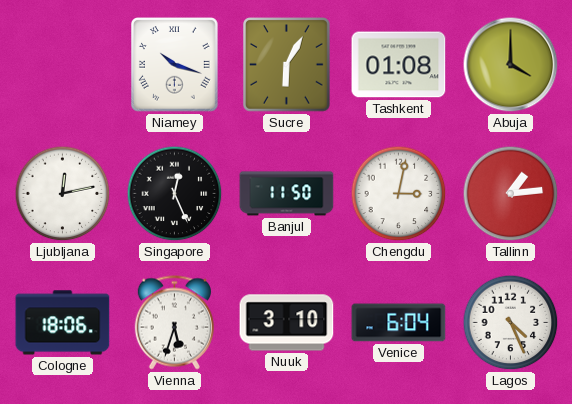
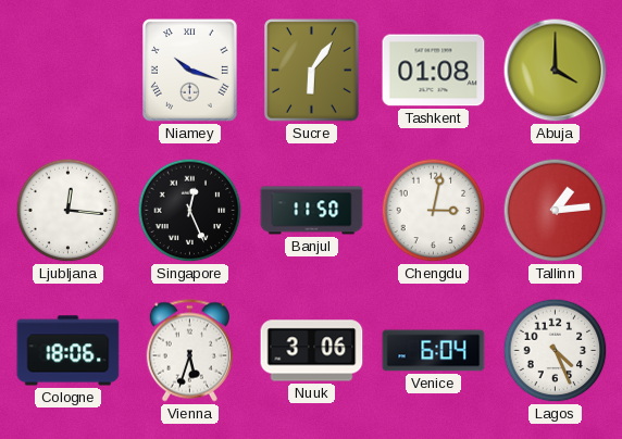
Sucre: 6:05 -> 6:06 (312, 71)
Ljubljana: 12:13 -> 12:16 (69, 211)
Nuuk: 3:10 -> 3:06 (312, 351)
